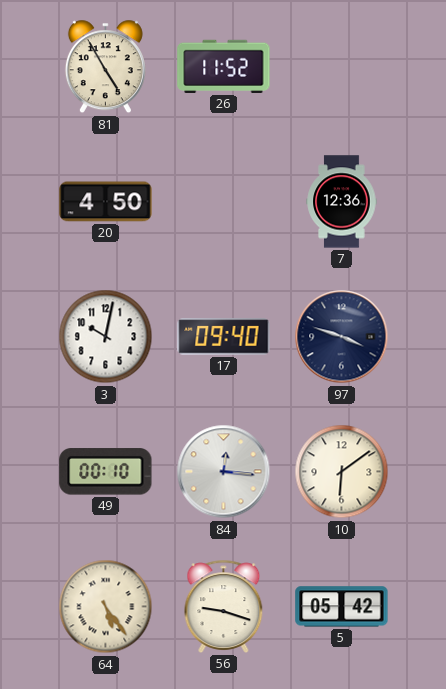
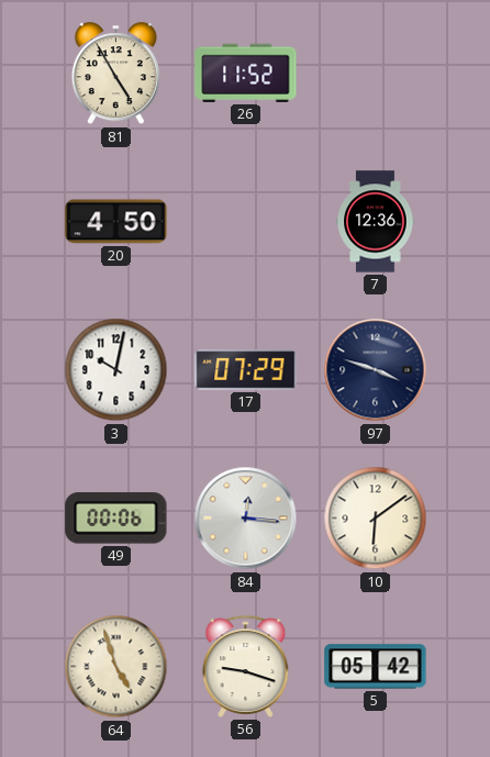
17: 09:40 -> 07:29 (246, 370)
49: 00:10 -> 00:06 (116, 519)
64: 5:24 -> 4:57 (116, 667)
